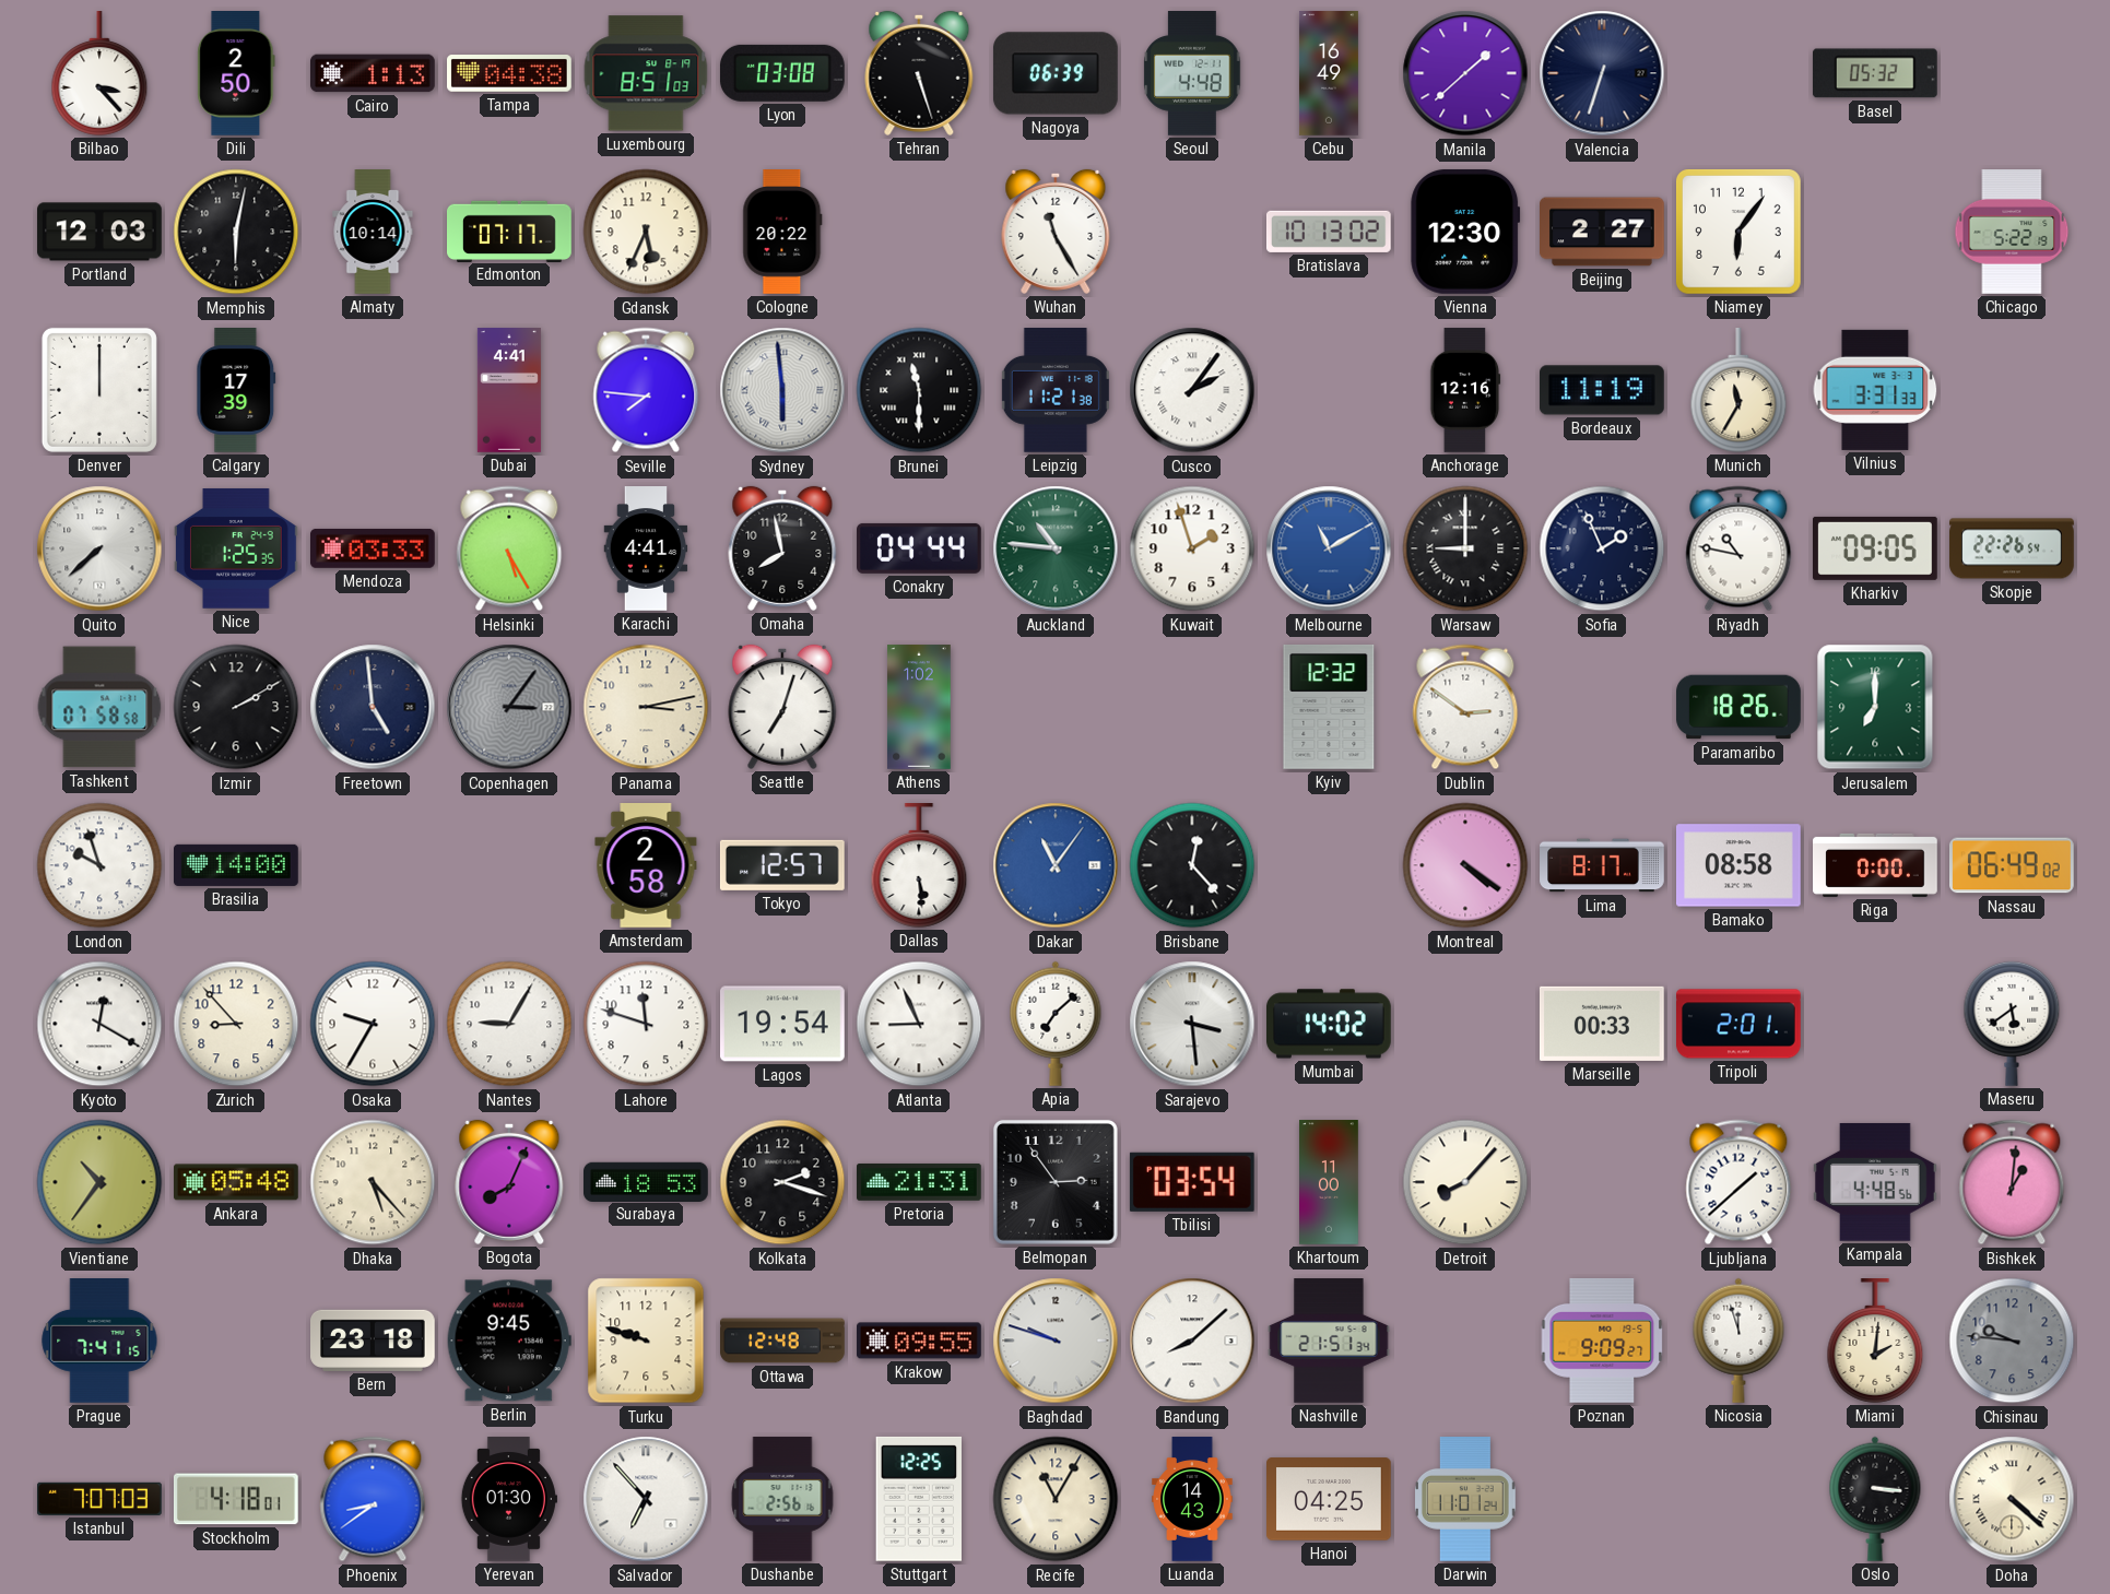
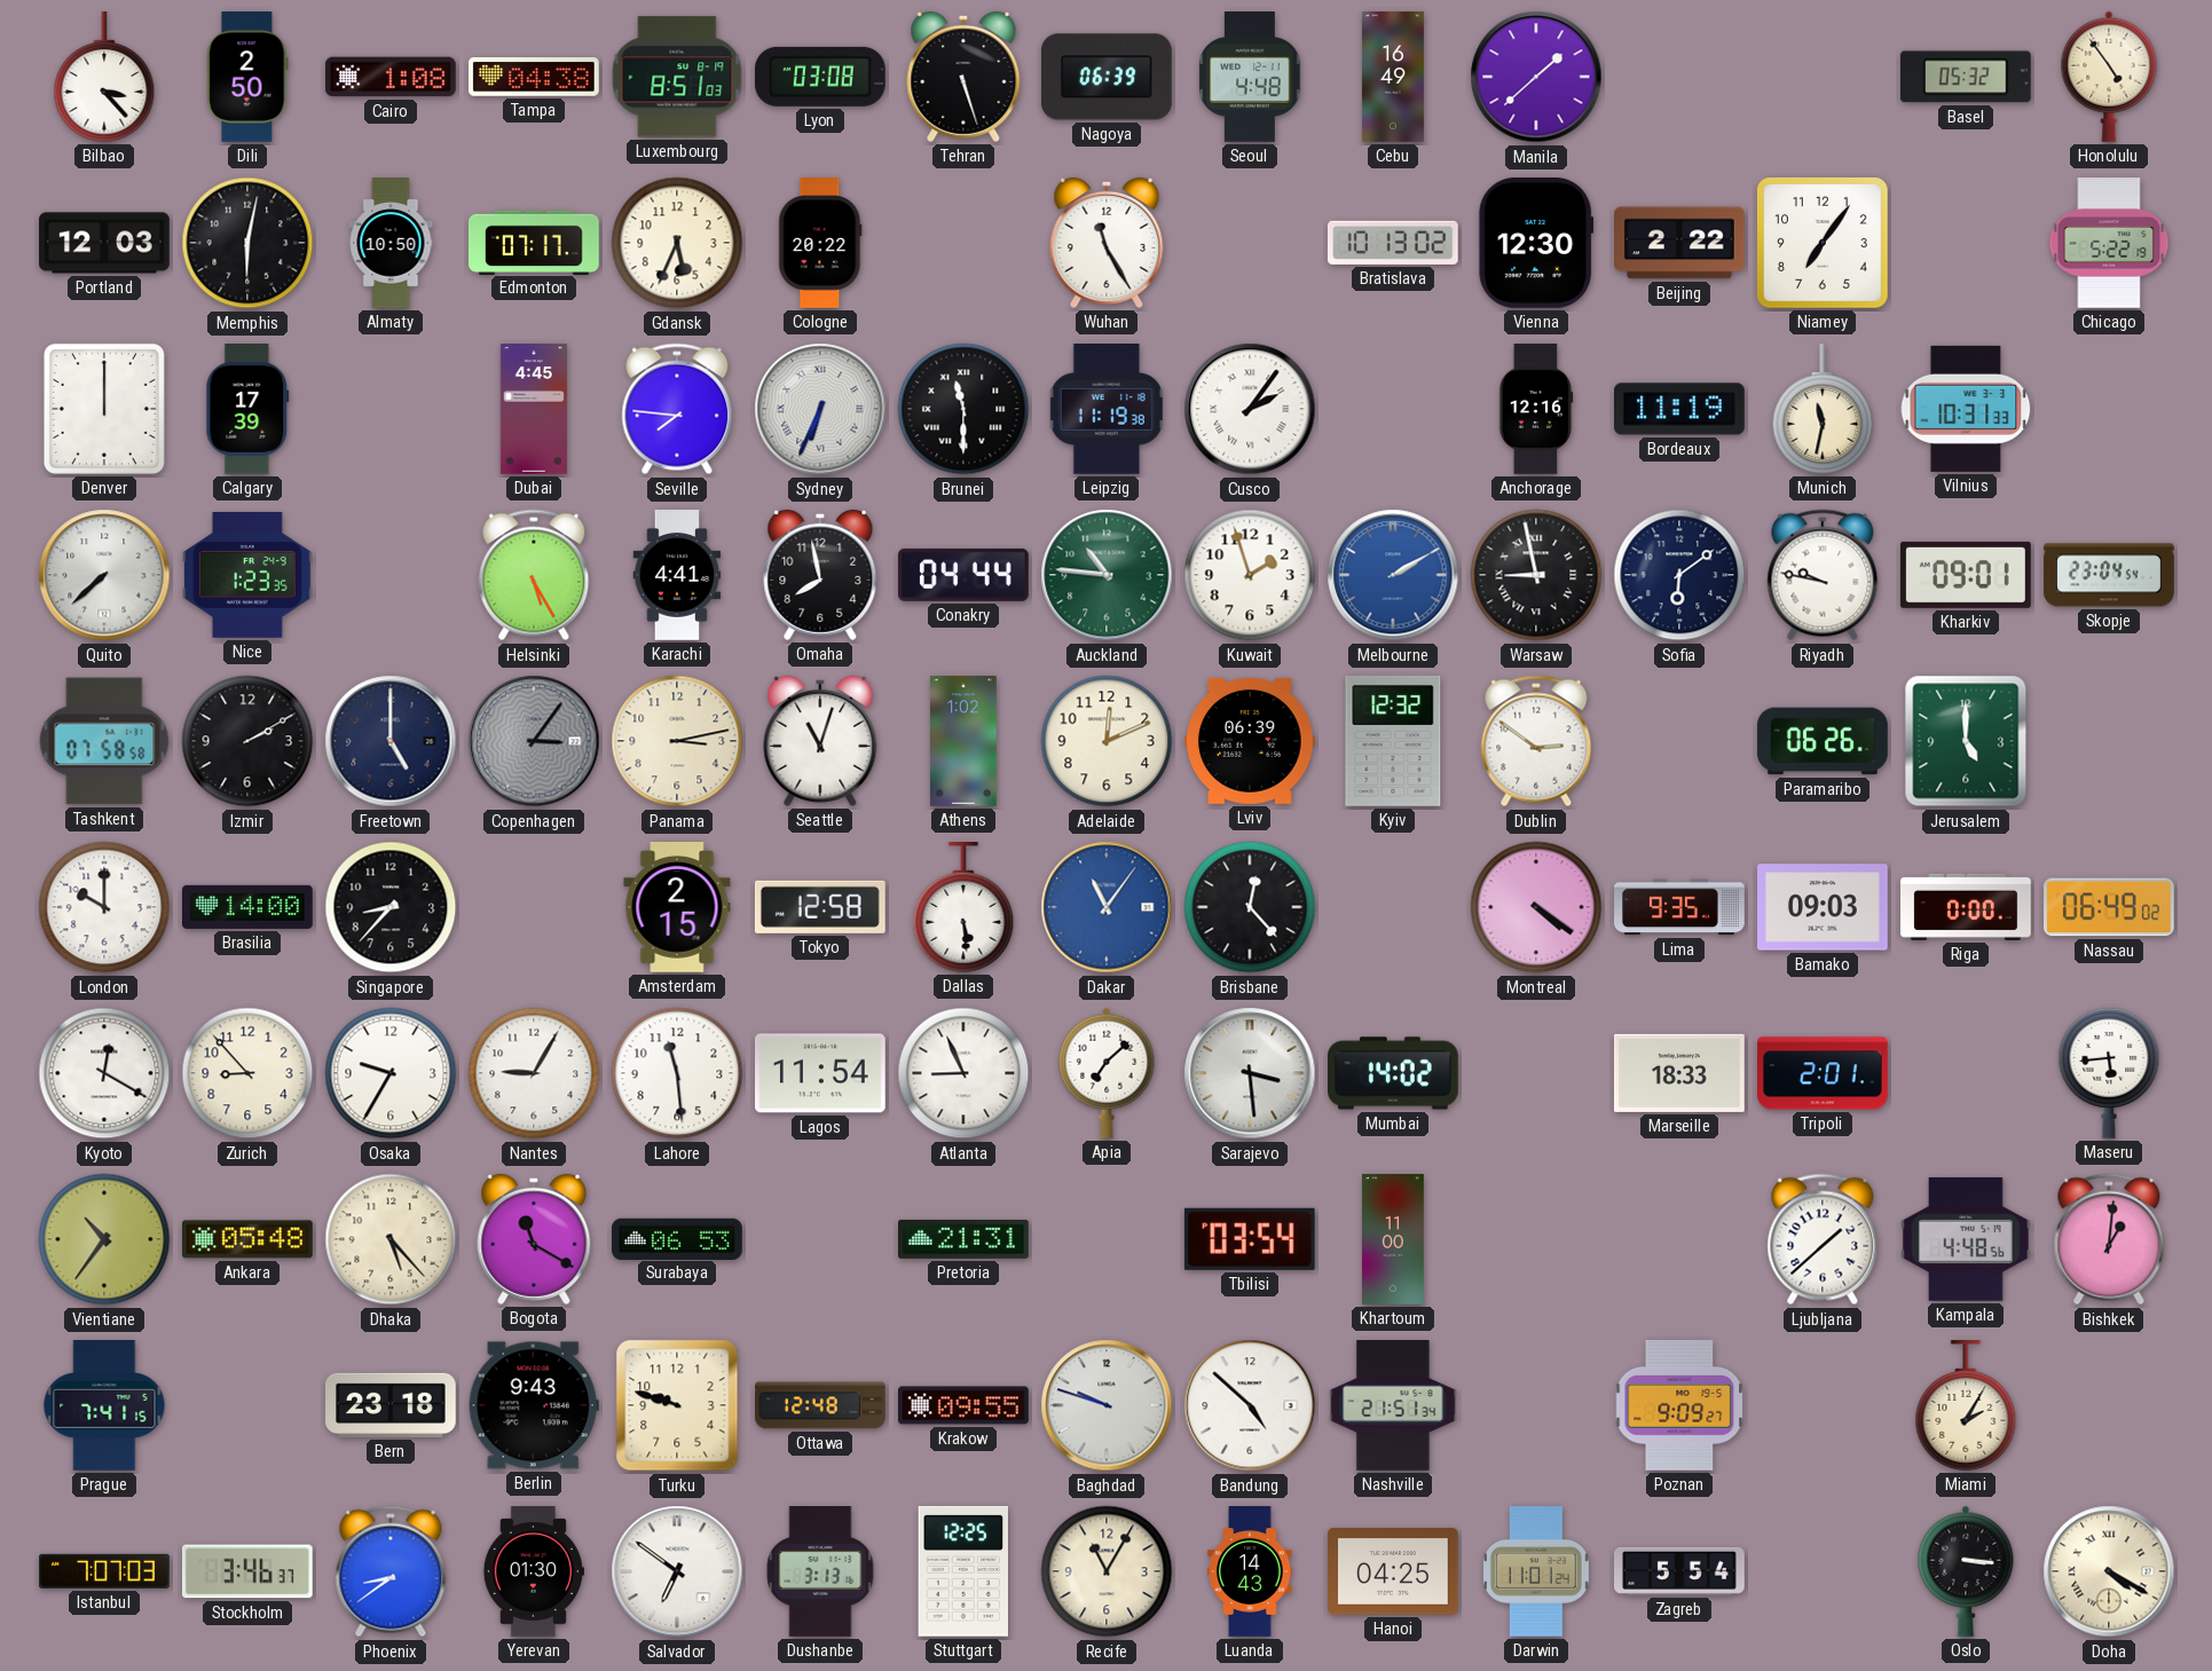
Cairo: 1:13 -> 1:08 (392, 77)
Valencia: 6:33 -> none (1602, 73)
Honolulu: none -> 4:54 (2109, 77)
Almaty: 10:14 -> 10:50 (391, 243)
Beijing: 2:27 -> 2:22 (1680, 243)
Niamey: 6:06 -> 7:06 (1823, 243)
Dubai: 4:41 -> 4:45 (534, 409)
Sydney: 5:59 -> 6:34 (820, 409)
Leipzig: 11:21 -> 11:19 (1107, 410)
Munich: 11:35 -> 11:32 (1823, 410)
Vilnius: 3:31 -> 10:31 (1966, 409)
Nice: 1:25 -> 1:23 (249, 575)
Mendoza: 03:33 -> none (374, 548)
Melbourne: 11:10 -> 2:10 (1393, 575)
Warsaw: 9:00 -> 8:58 (1536, 575)
Sofia: 1:56 -> 6:09 (1679, 575)
Riyadh: 10:47 -> 9:47 (1823, 575)
Kharkiv: 09:05 -> 09:01 (1967, 575)
Skopje: 22:26 -> 23:04 (2109, 575)
Freetown: 4:59 -> 5:00 (391, 741)
Seattle: 7:03 -> 11:03 (820, 741)
Adelaide: none -> 12:11 (1107, 741)
Lviv: none -> 06:39 (1251, 741)
Paramaribo: 18:26 -> 06:26 (1823, 741)
Jerusalem: 7:00 -> 5:00 (1966, 741)
London: 9:57 -> 10:00 (104, 907)
Singapore: none -> 8:37 (391, 907)
Amsterdam: 2:58 -> 2:15 (677, 908)
Tokyo: 12:57 -> 12:58 (820, 907)
Lima: 8:17 -> 9:35 (1679, 907)
Bamako: 08:58 -> 09:03 (1824, 907)
Lahore: 11:48 -> 11:29 (677, 1073)
Lagos: 19:54 -> 11:54 (821, 1073)
Marseille: 00:33 -> 18:33 (1679, 1073)
Maseru: 5:39 -> 5:44 (2109, 1073)
Bogota: 8:04 -> 11:20 (534, 1239)
Surabaya: 18:53 -> 06:53 (678, 1238)
Kolkata: 2:18 -> none (782, 1182)
Belmopan: 2:54 -> none (1056, 1182)
Detroit: 8:07 -> none (1465, 1182)
Berlin: 9:45 -> 9:43 (534, 1405)
Bandung: 8:08 -> 4:52 (1250, 1405)
Nicosia: 11:57 -> none (1738, 1341)
Miami: 2:01 -> 2:05 (1966, 1406)
Chisinau: 9:46 -> none (2012, 1341)
Stockholm: 4:18 -> 3:46 (247, 1571)
Salvador: 6:53 -> 6:51 (677, 1571)
Dushanbe: 2:56 -> 3:13 (820, 1571)
Zagreb: none -> 5:54 (1680, 1571)
Doha: 4:22 -> 4:20 (2109, 1571)
